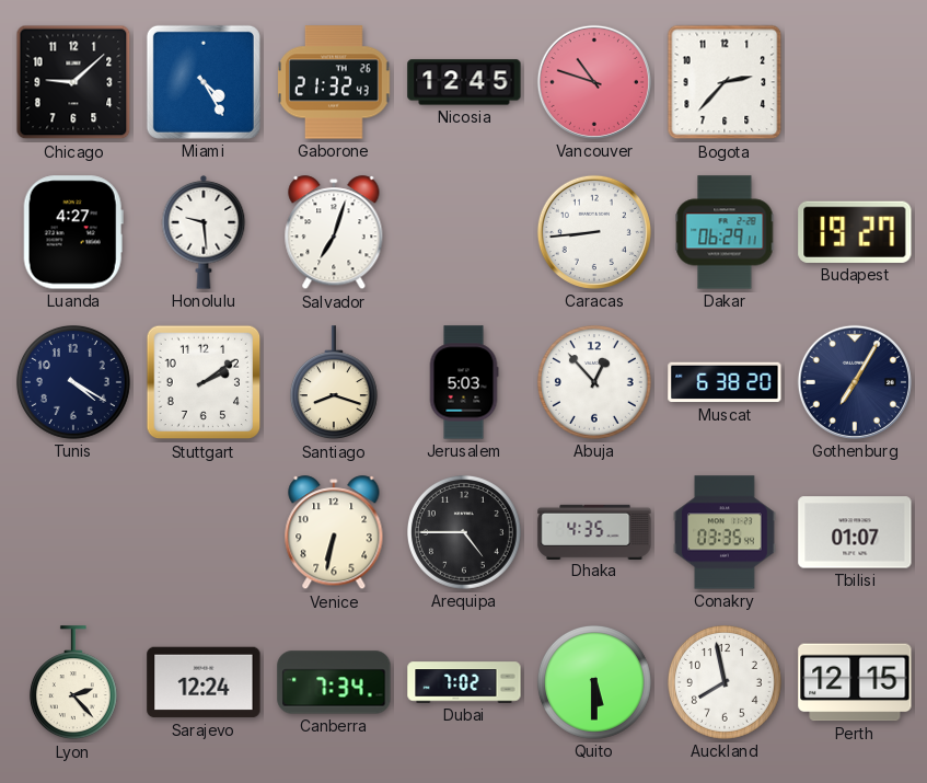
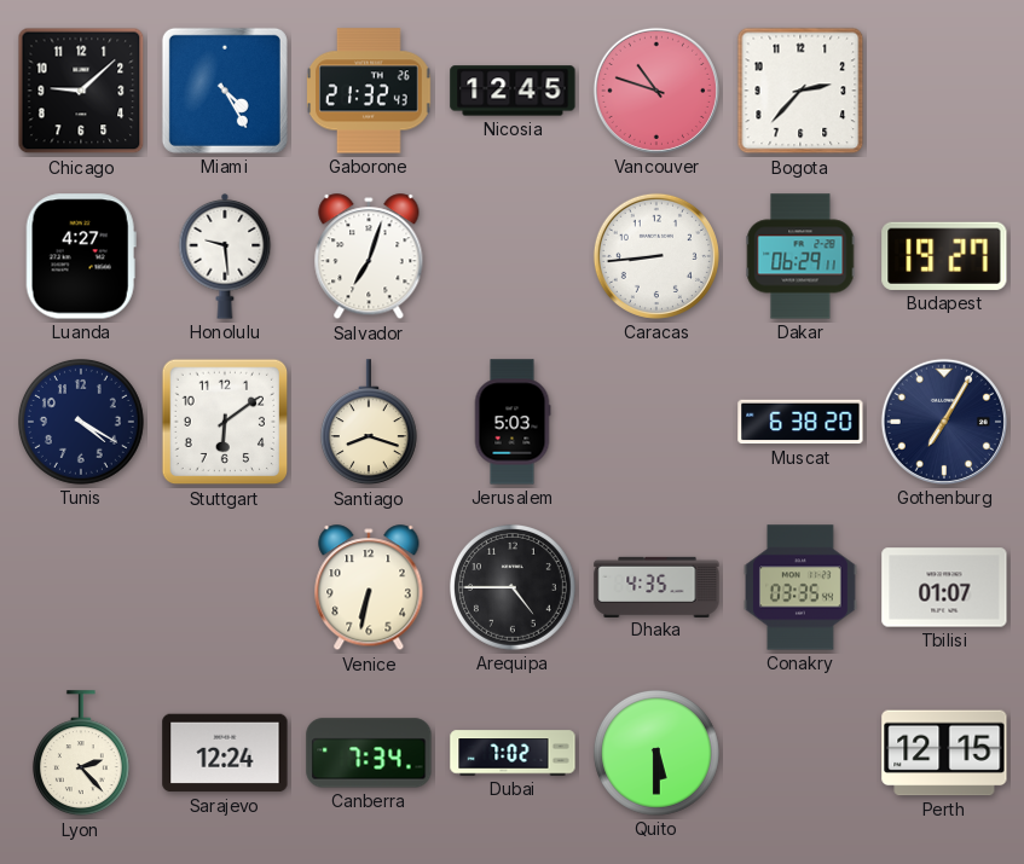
Stuttgart: 2:09 -> 6:09 (225, 422)
Abuja: 12:53 -> none (595, 383)
Auckland: 7:58 -> none (726, 683)
